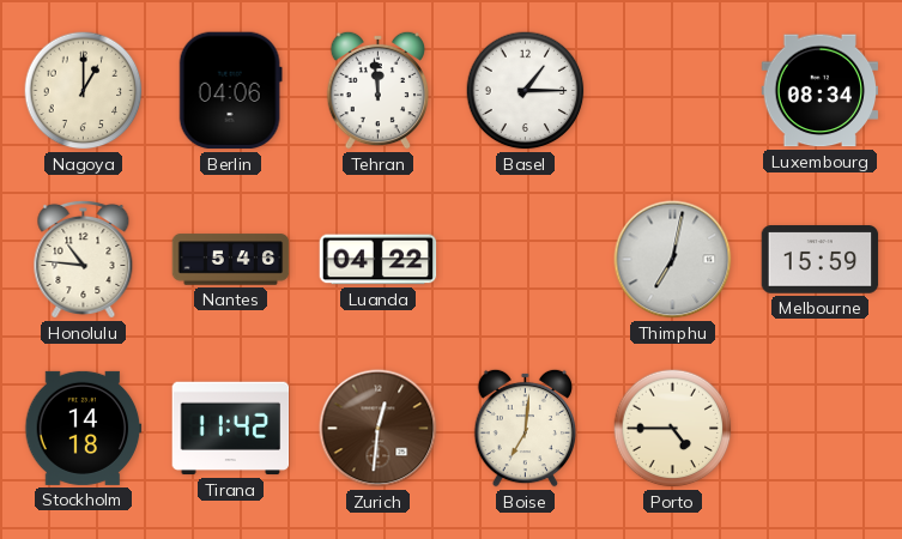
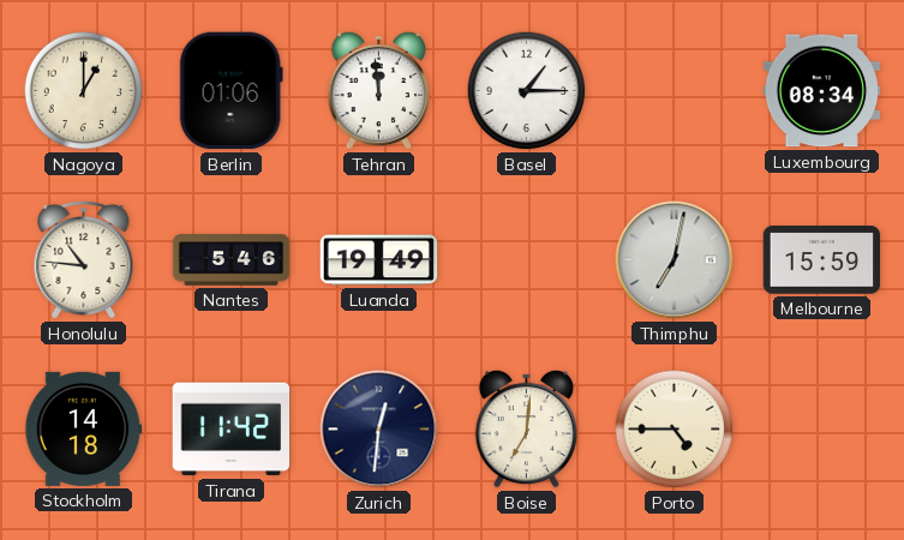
Berlin: 04:06 -> 01:06 (231, 91)
Luanda: 04:22 -> 19:49 (379, 260)
Zurich dial: brown -> navy (379, 430)
